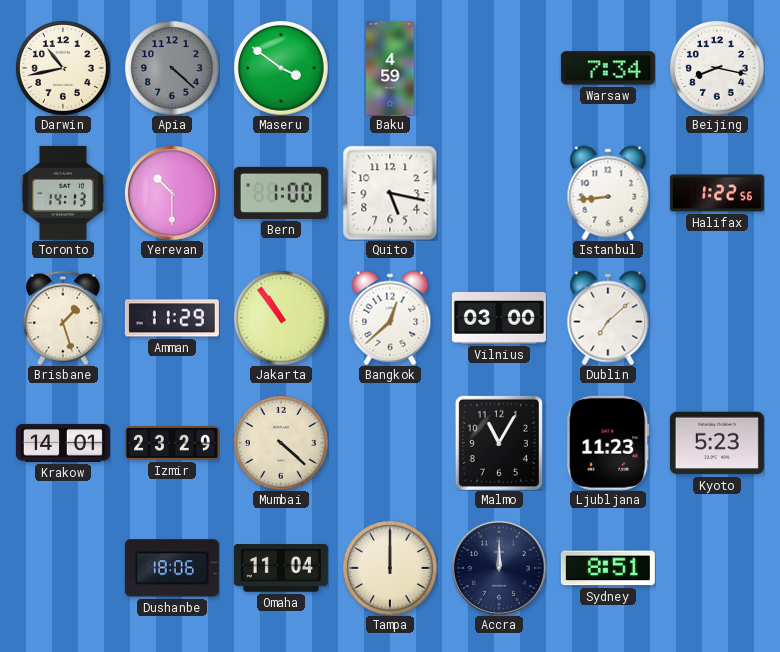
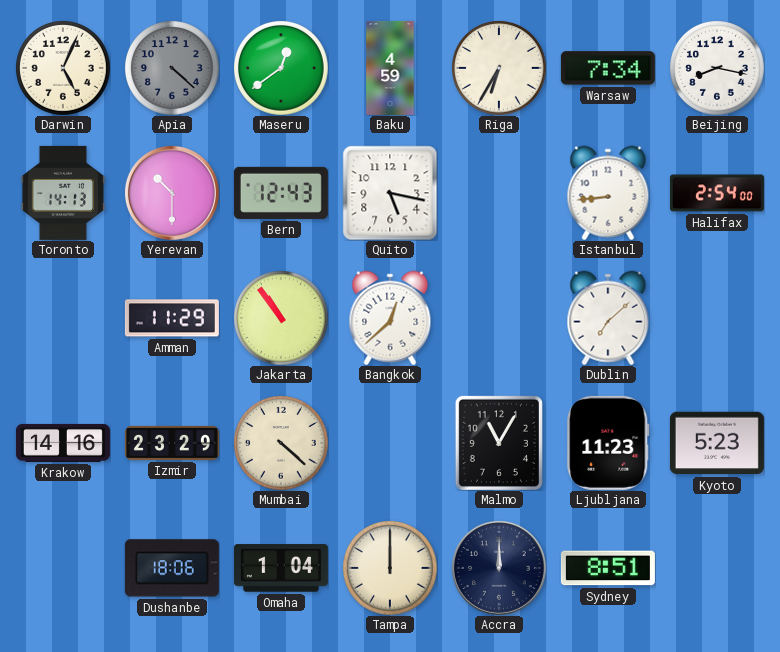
Darwin: 10:43 -> 5:04 (63, 68)
Maseru: 3:51 -> 12:39 (281, 68)
Riga: none -> 6:35 (499, 68)
Bern: 1:00 -> 12:43 (281, 193)
Halifax: 1:22 -> 2:54 (717, 193)
Brisbane: 1:27 -> none (64, 318)
Vilnius: 03:00 -> none (499, 319)
Krakow: 14:01 -> 14:16 (63, 443)
Omaha: 11:04 -> 1:04 (281, 568)
